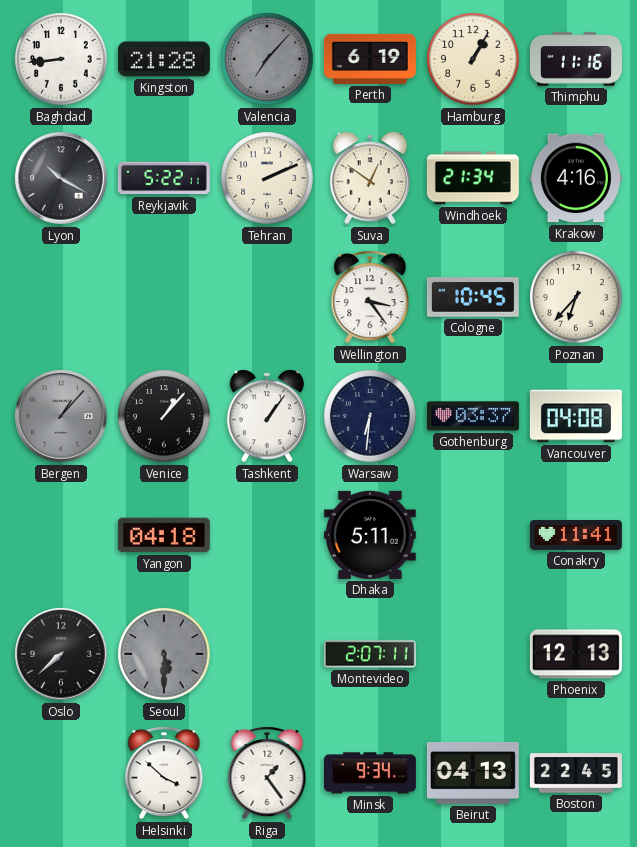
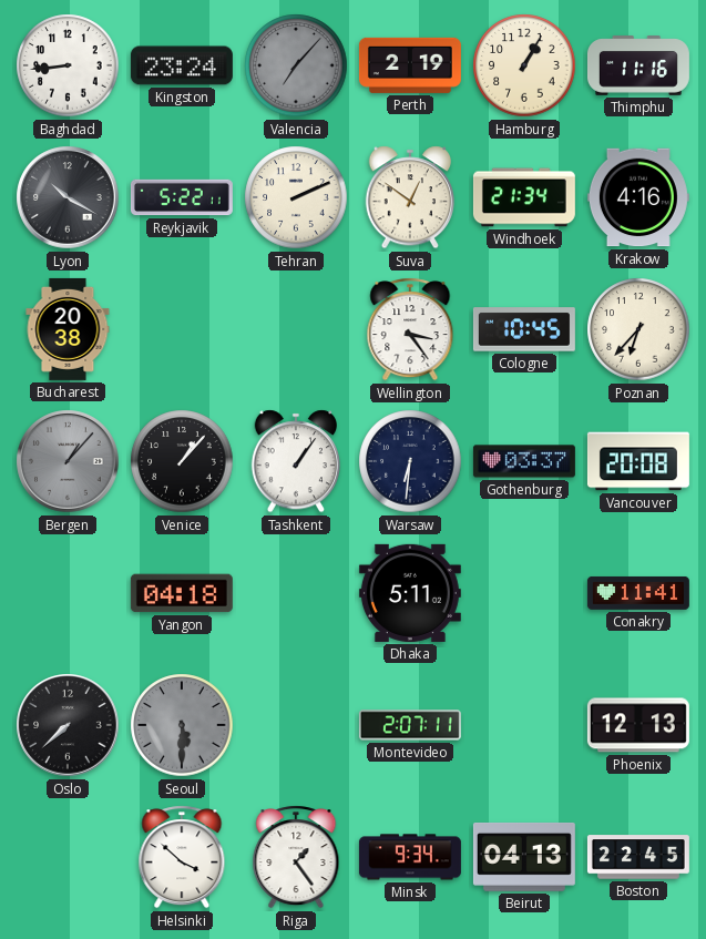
Kingston: 21:28 -> 23:24 (182, 65)
Perth: 6:19 -> 2:19 (410, 65)
Bucharest: none -> 20:38 (68, 329)
Vancouver: 04:08 -> 20:08 (638, 461)
